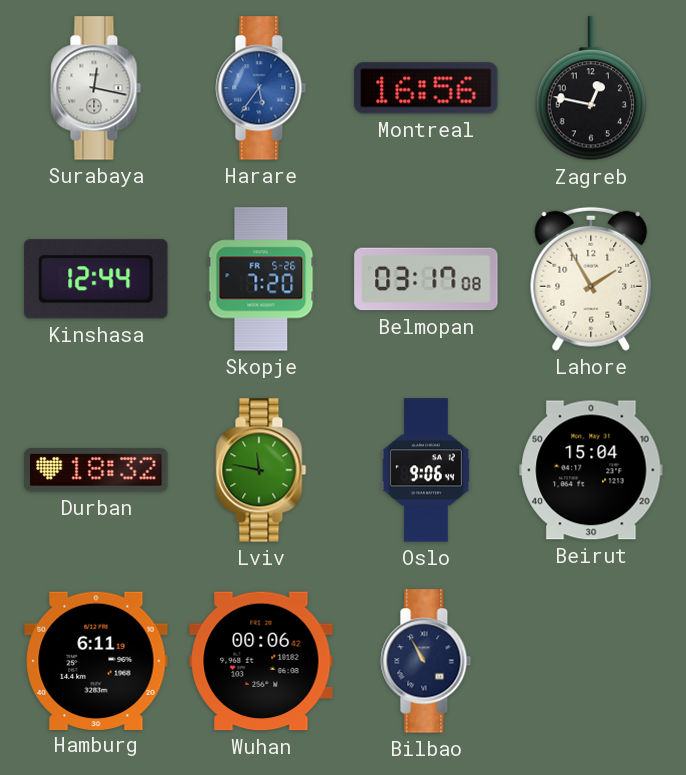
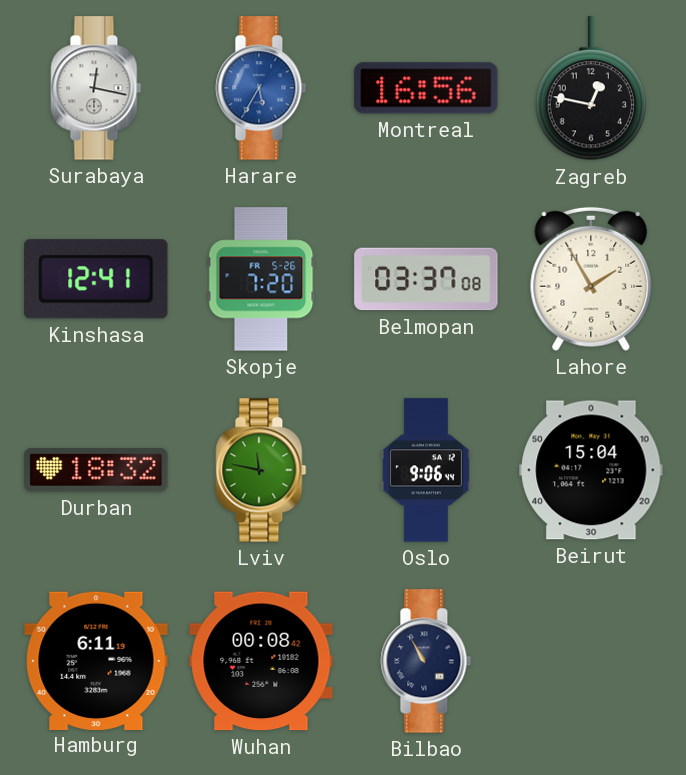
Harare: 5:36 -> 5:35 (261, 88)
Kinshasa: 12:44 -> 12:41 (96, 279)
Belmopan: 03:17 -> 03:37 (426, 279)
Wuhan: 00:06 -> 00:08 (261, 661)
